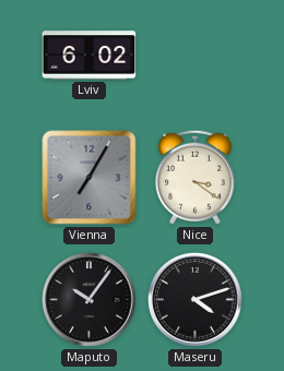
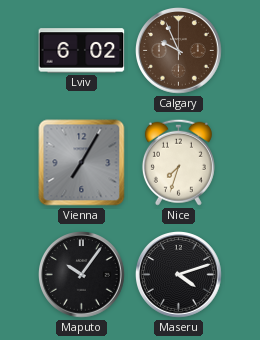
Calgary: none -> 9:56 (179, 51)
Nice: 3:21 -> 7:33 (178, 162)
